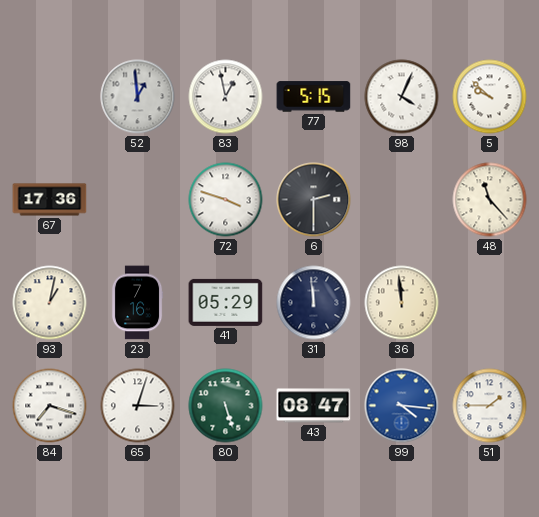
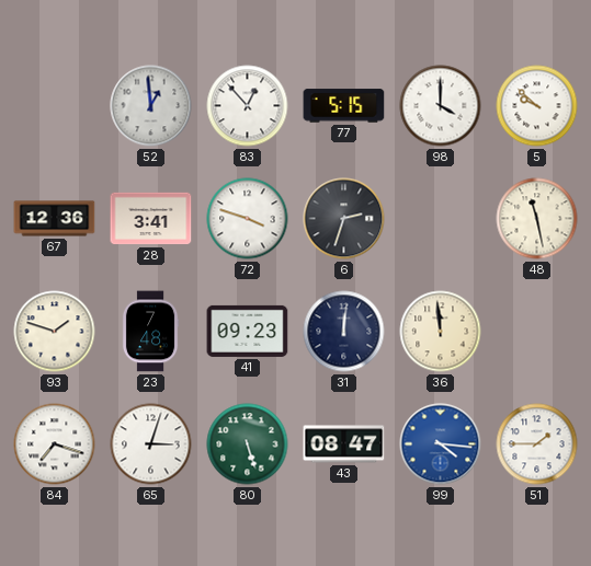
83: 12:58 -> 12:53 (248, 106)
98: 4:04 -> 4:00 (441, 106)
67: 17:36 -> 12:36 (55, 219)
28: none -> 3:41 (151, 219)
6: 2:30 -> 2:33 (344, 219)
48: 11:23 -> 11:28 (537, 219)
93: 1:02 -> 1:48 (55, 332)
23: 7:16 -> 7:48 (150, 332)
41: 05:29 -> 09:23 (248, 331)
31: 11:59 -> 12:01 (344, 332)
